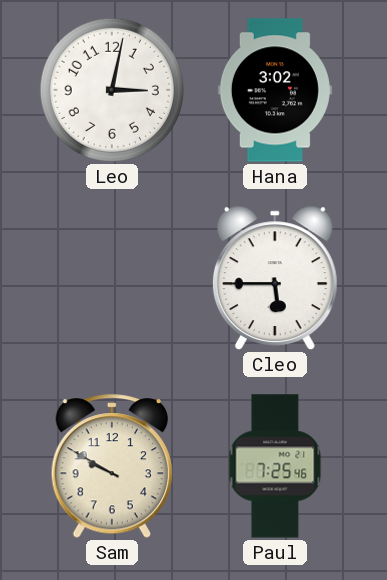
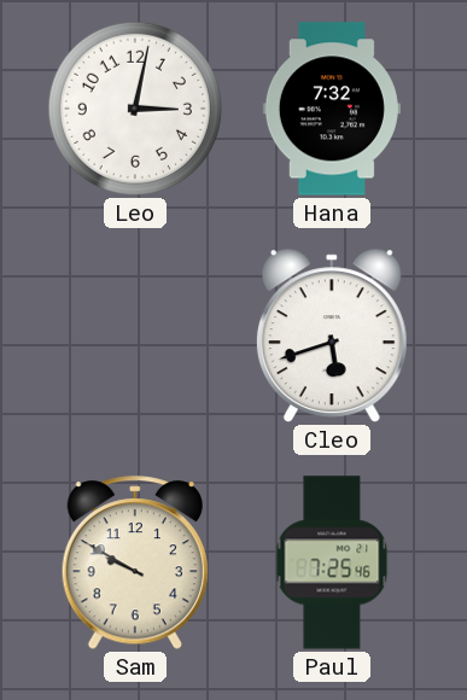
Hana: 3:02 -> 7:32 (332, 109)
Cleo: 5:45 -> 5:42 (332, 336)
